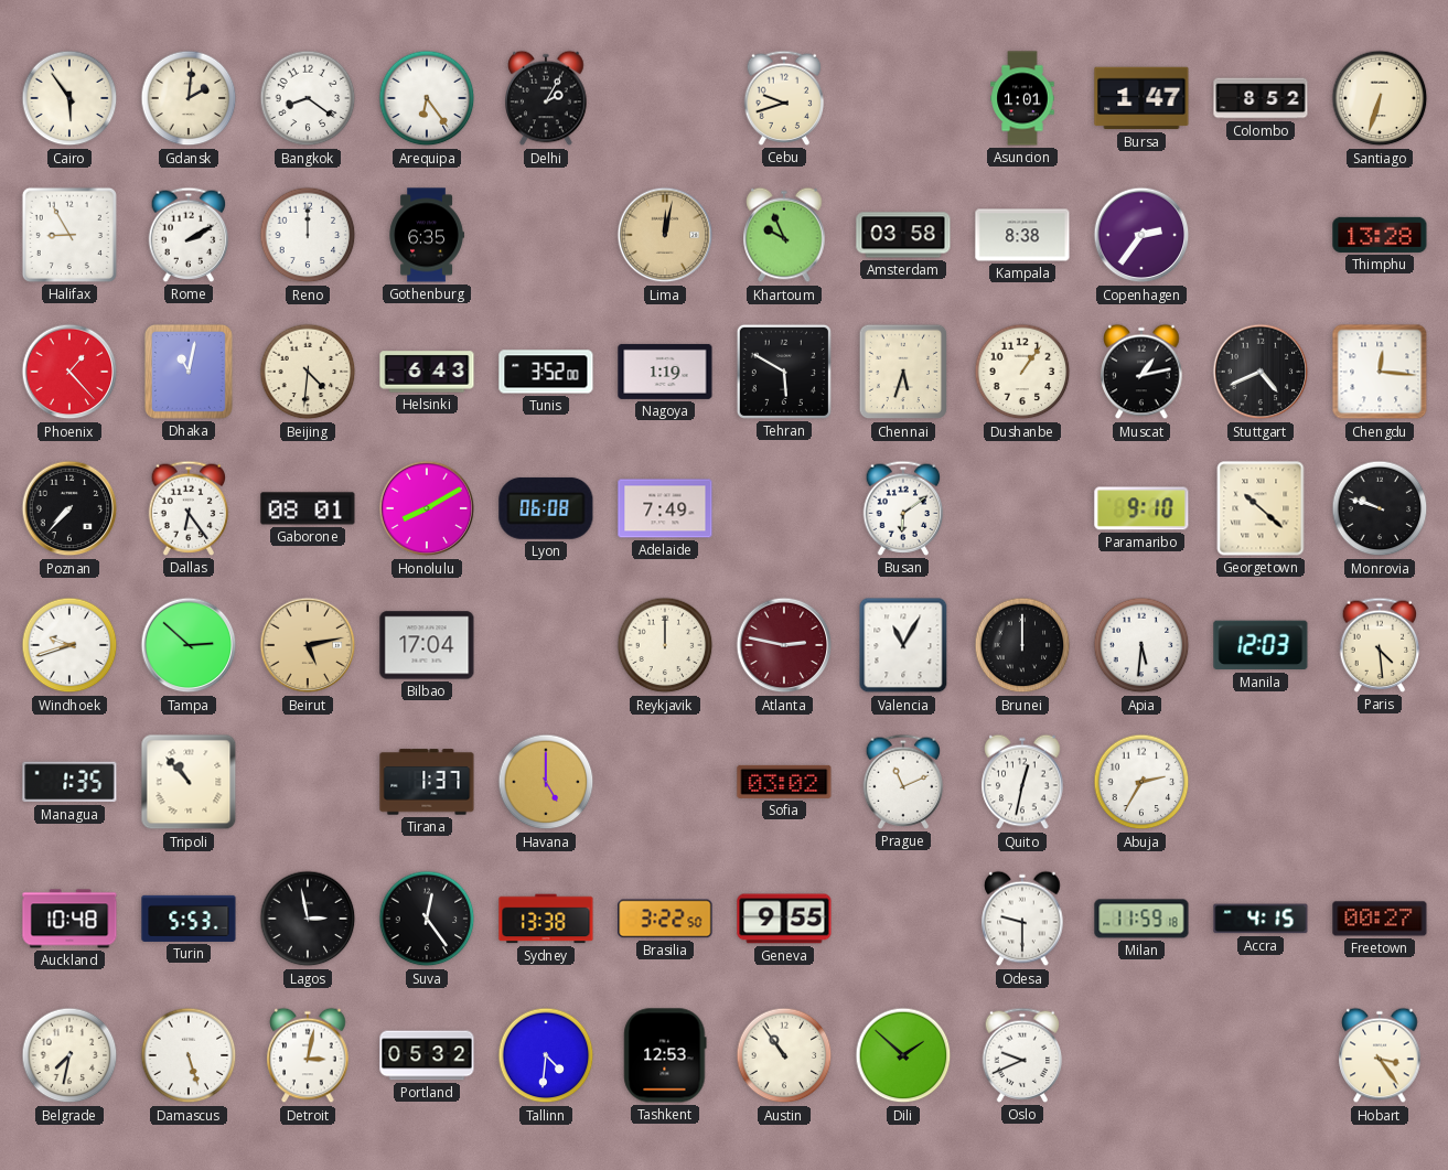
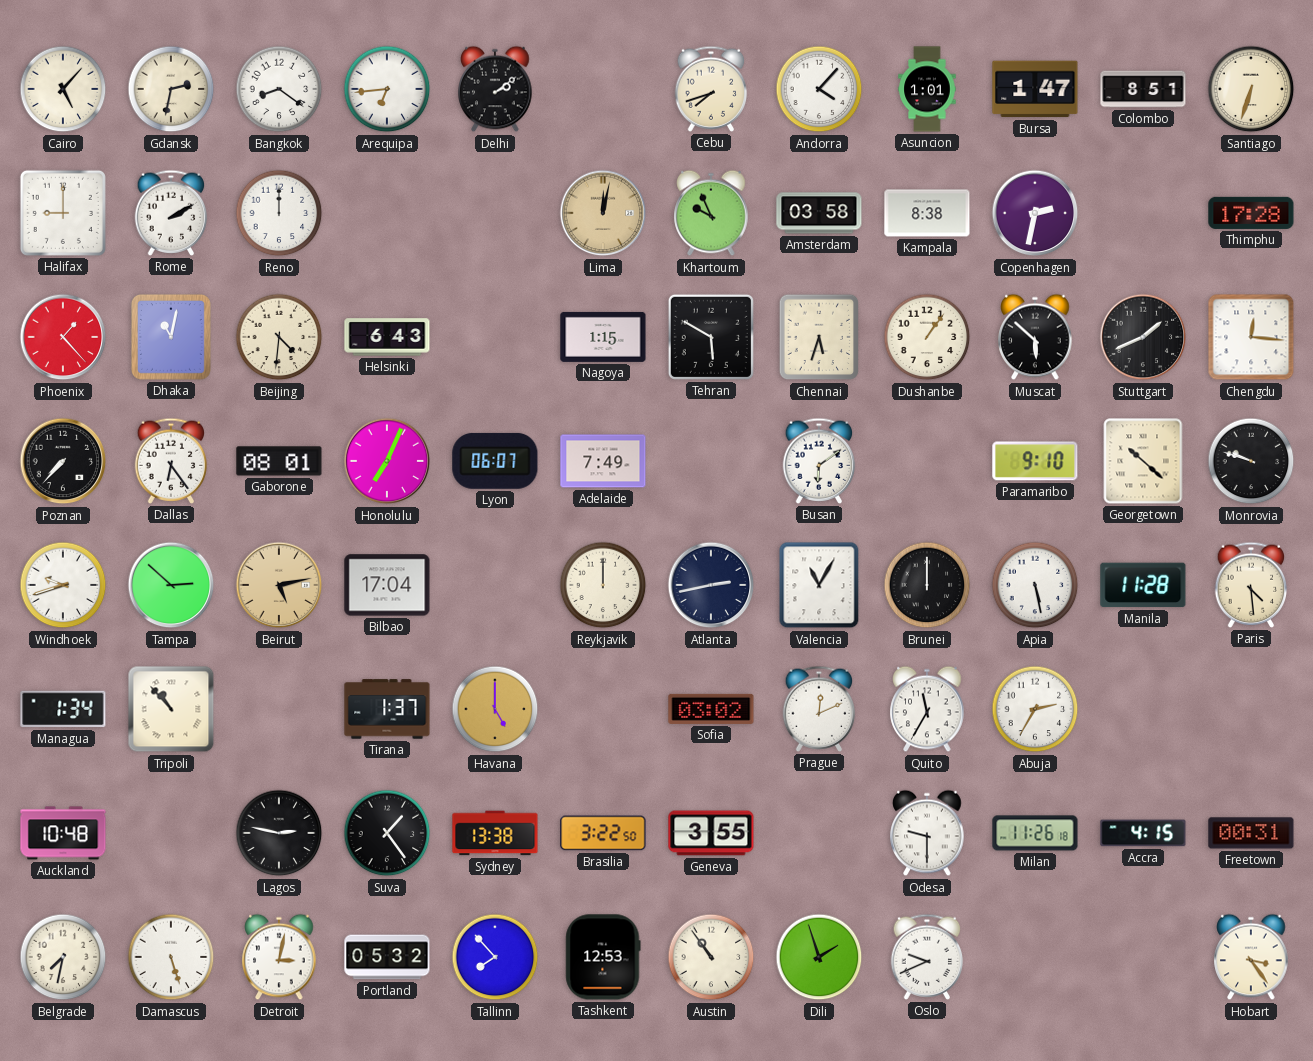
Cairo: 5:54 -> 5:07 (63, 89)
Gdansk: 2:01 -> 2:32 (171, 89)
Arequipa: 6:24 -> 6:44 (387, 89)
Delhi: 2:05 -> 2:09 (495, 89)
Cebu: 9:42 -> 7:42 (711, 89)
Andorra: none -> 4:07 (819, 89)
Colombo: 8:52 -> 8:51 (1143, 89)
Halifax: 8:55 -> 9:00 (63, 213)
Gothenburg: 6:35 -> none (427, 235)
Copenhagen: 2:36 -> 2:32 (1035, 213)
Thimphu: 13:28 -> 17:28 (1251, 213)
Tunis: 3:52 -> none (546, 372)
Nagoya: 1:19 -> 1:15 (603, 337)
Muscat: 1:13 -> 5:52 (1035, 337)
Stuttgart: 4:41 -> 1:41 (1143, 337)
Honolulu: 8:10 -> 7:04 (387, 461)
Lyon: 06:08 -> 06:07 (495, 461)
Atlanta: 2:47 -> 2:43 (711, 585)
Atlanta dial: burgundy -> navy (711, 585)
Apia: 5:31 -> 5:28 (1035, 585)
Manila: 12:03 -> 11:28 (1143, 585)
Managua: 1:35 -> 1:34 (63, 709)
Prague: 11:11 -> 12:11 (819, 709)
Quito: 12:32 -> 11:35 (927, 709)
Turin: 5:53 -> none (189, 919)
Lagos: 2:58 -> 2:47 (279, 833)
Suva: 12:24 -> 1:24 (387, 833)
Geneva: 9:55 -> 3:55 (711, 833)
Milan: 11:59 -> 11:26 (1035, 833)
Freetown: 00:27 -> 00:31 (1251, 833)
Tallinn: 4:31 -> 7:53 (495, 957)
Dili: 1:52 -> 1:57 (819, 957)
